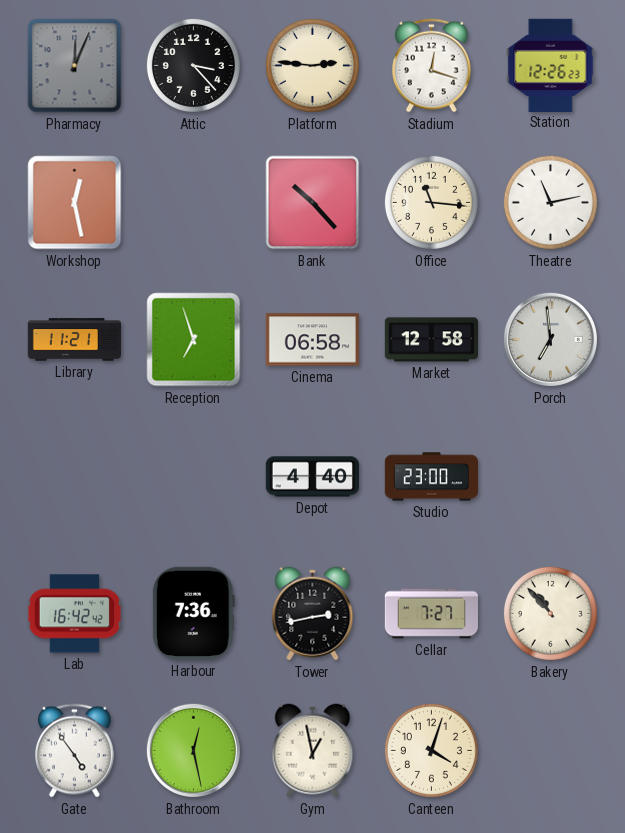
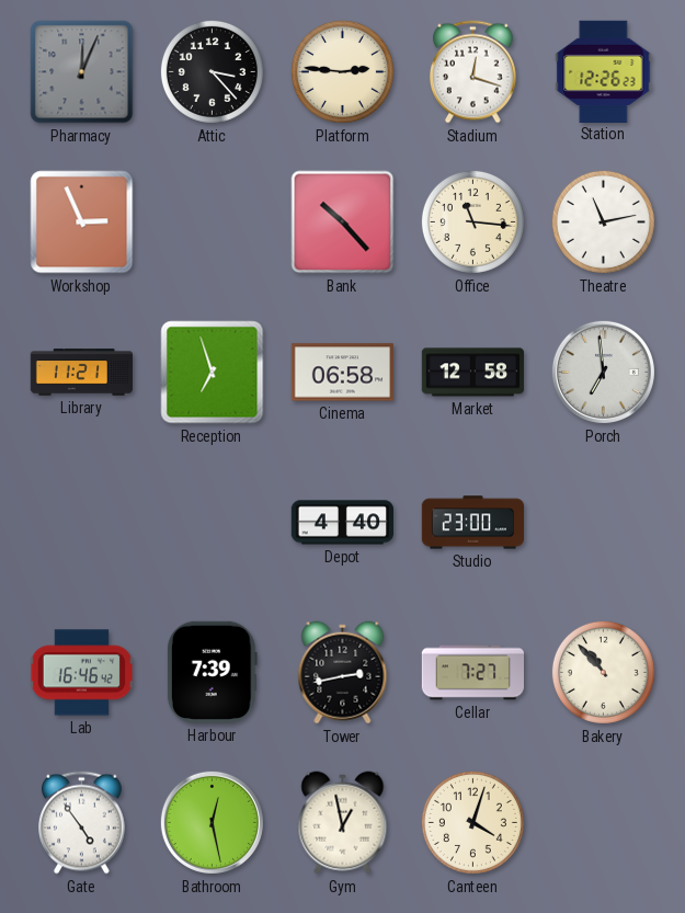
Workshop: 12:28 -> 2:56 (82, 222)
Lab: 16:42 -> 16:46 (82, 673)
Harbour: 7:36 -> 7:39 (212, 672)
